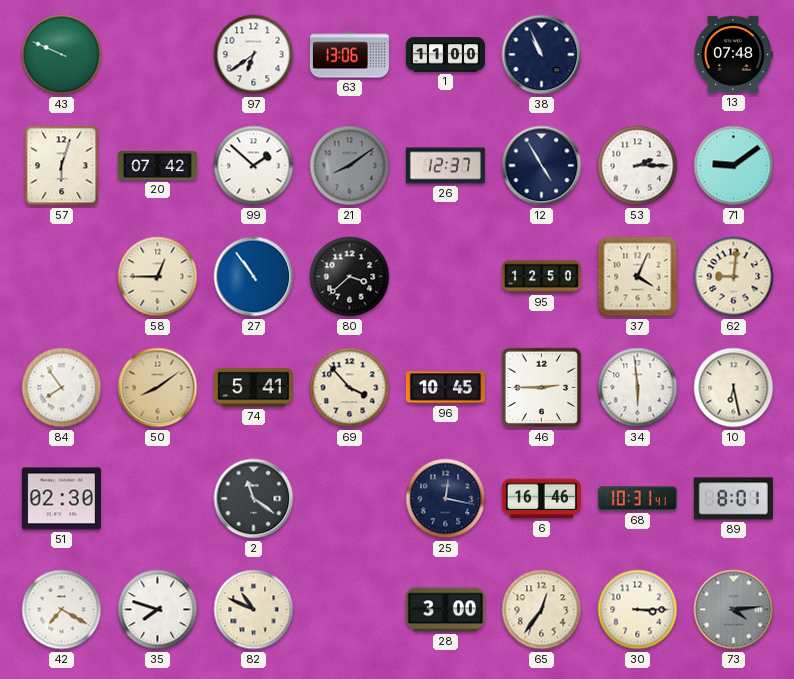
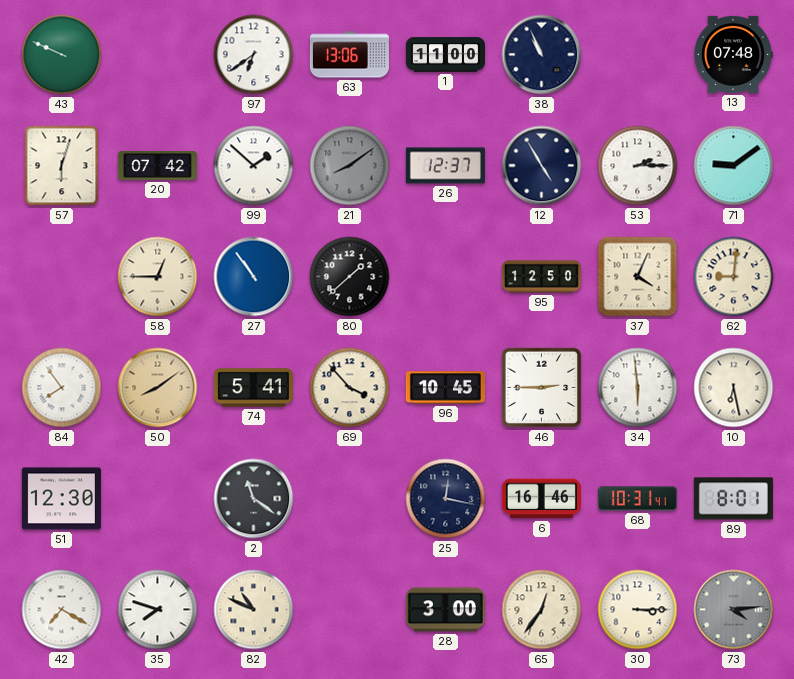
80: 3:38 -> 1:38 (350, 277)
51: 02:30 -> 12:30 (61, 499)
